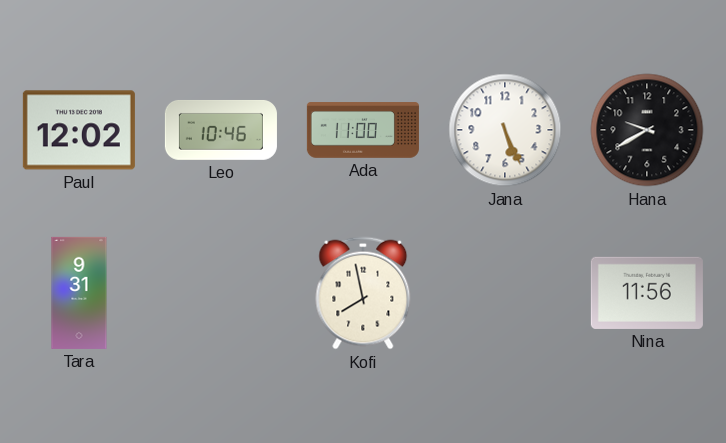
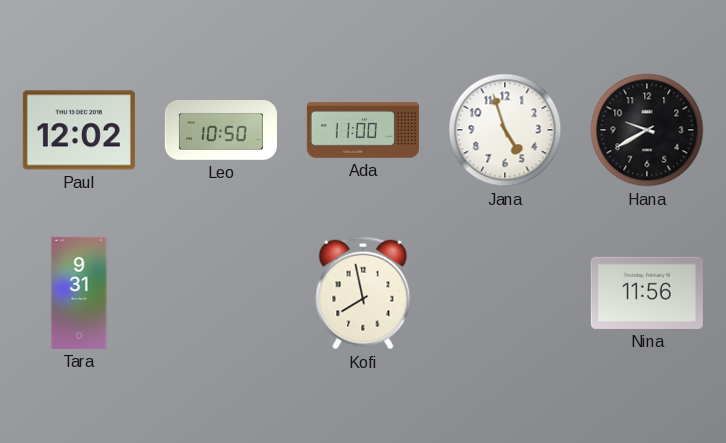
Leo: 10:46 -> 10:50 (221, 130)
Jana: 5:26 -> 4:57 (505, 130)
